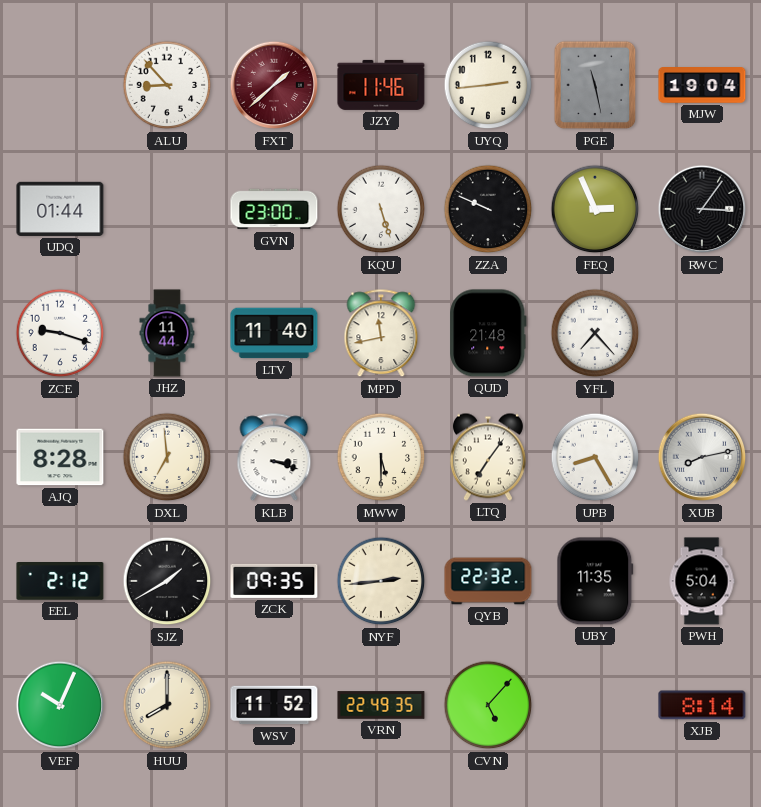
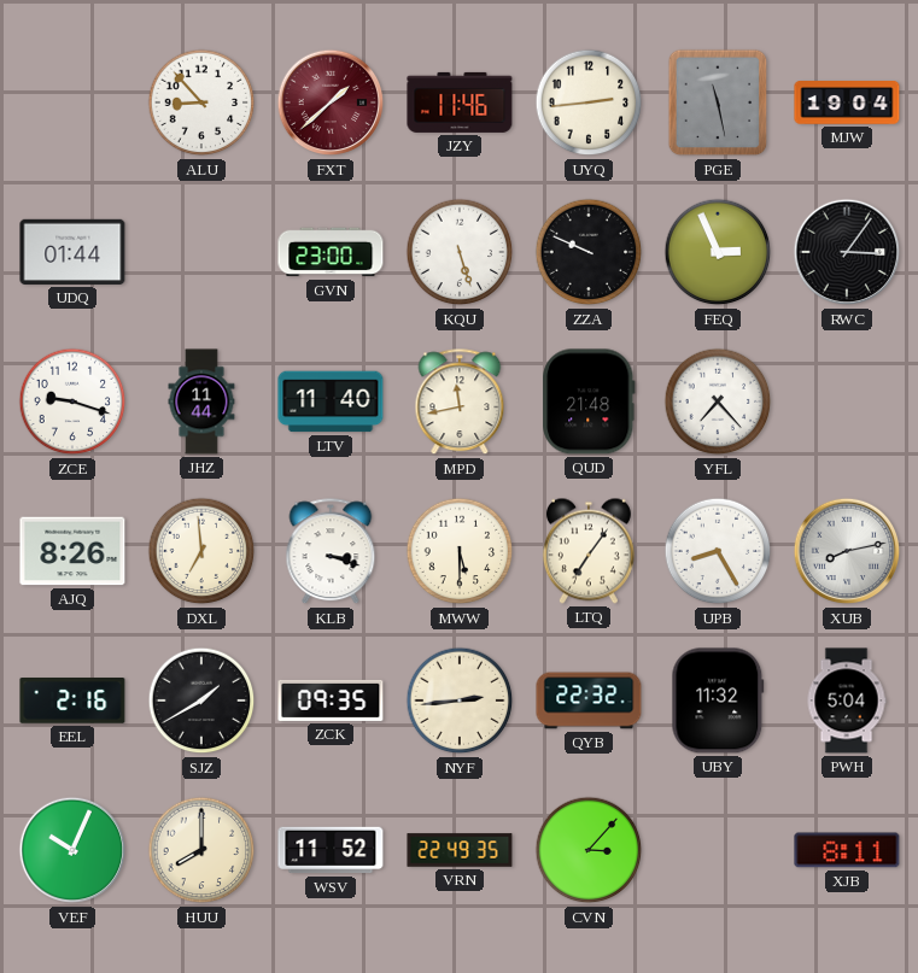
AJQ: 8:28 -> 8:26 (72, 551)
EEL: 2:12 -> 2:16 (72, 701)
UBY: 11:35 -> 11:32 (718, 701)
CVN: 5:07 -> 3:07 (589, 850)
XJB: 8:14 -> 8:11 (847, 850)
